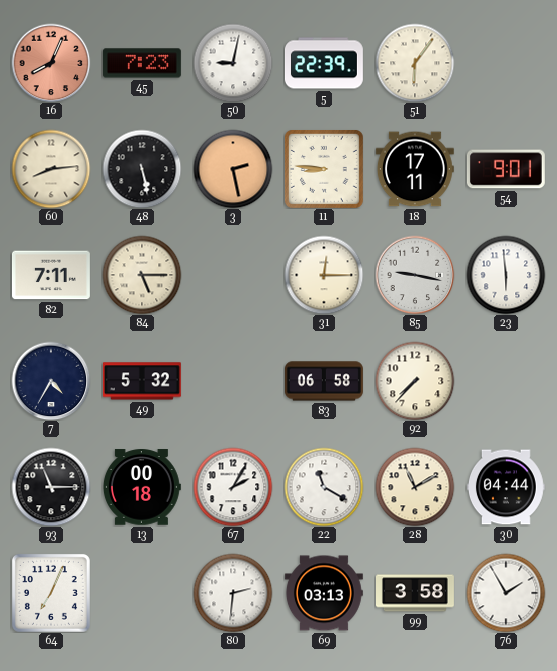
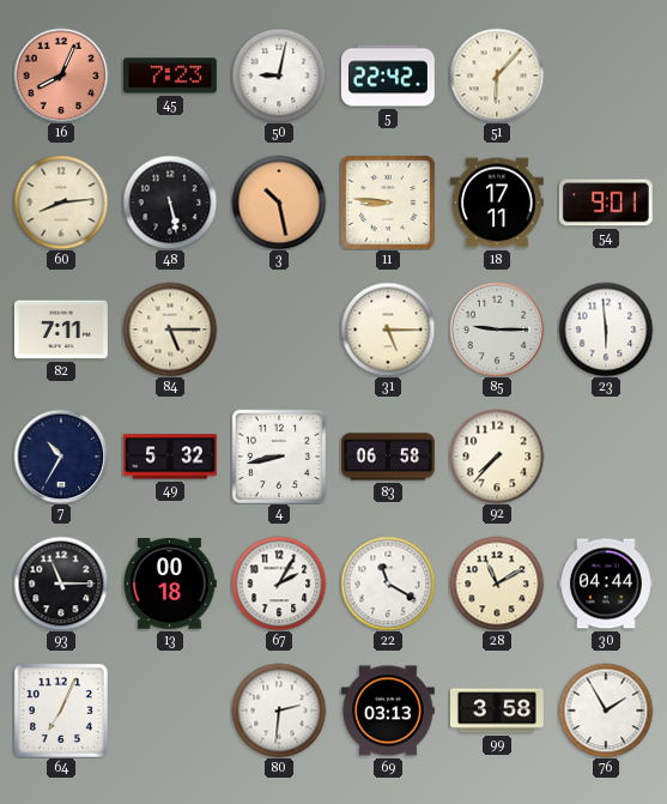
5: 22:39 -> 22:42 (388, 75)
51: 6:06 -> 6:07 (497, 75)
3: 2:28 -> 10:28 (279, 202)
31: 12:15 -> 5:15 (388, 330)
85: 9:17 -> 9:15 (497, 330)
7: 4:35 -> 10:35 (61, 457)
4: none -> 8:43 (279, 457)
